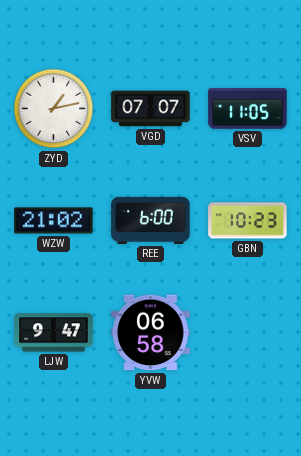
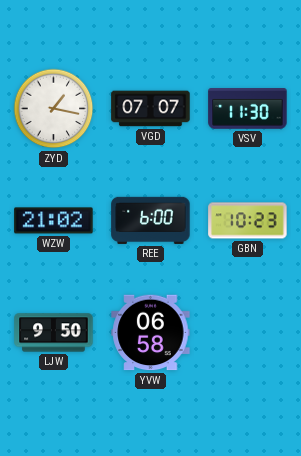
ZYD: 1:13 -> 1:17 (54, 109)
VSV: 11:05 -> 11:30 (248, 109)
LJW: 9:47 -> 9:50 (54, 333)
